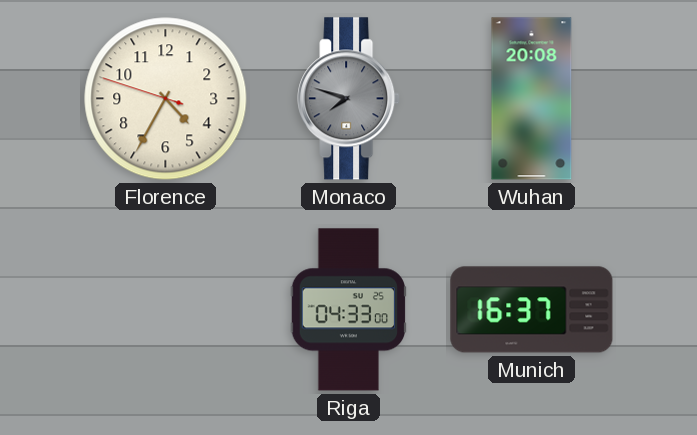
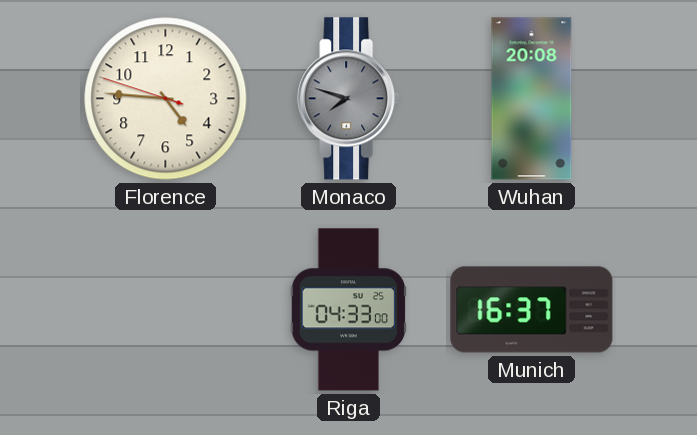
Florence: 4:34 -> 4:45 (166, 99)
